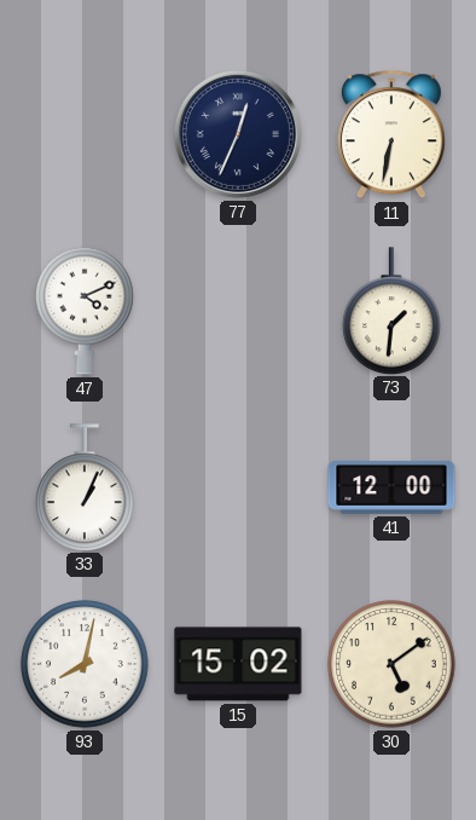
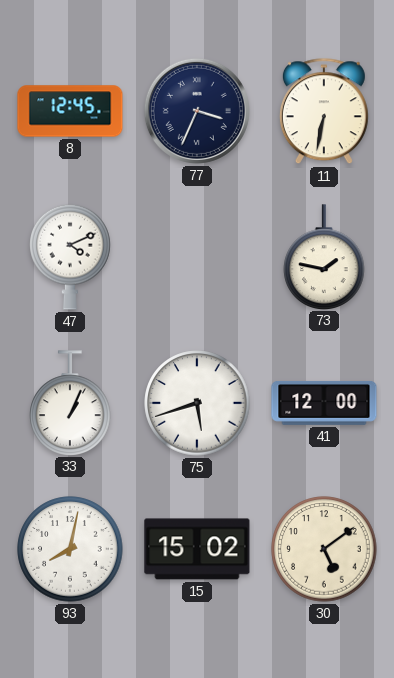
8: none -> 12:45 (70, 111)
77: 12:34 -> 3:34 (197, 111)
73: 1:31 -> 1:47 (324, 257)
75: none -> 5:42 (197, 403)
